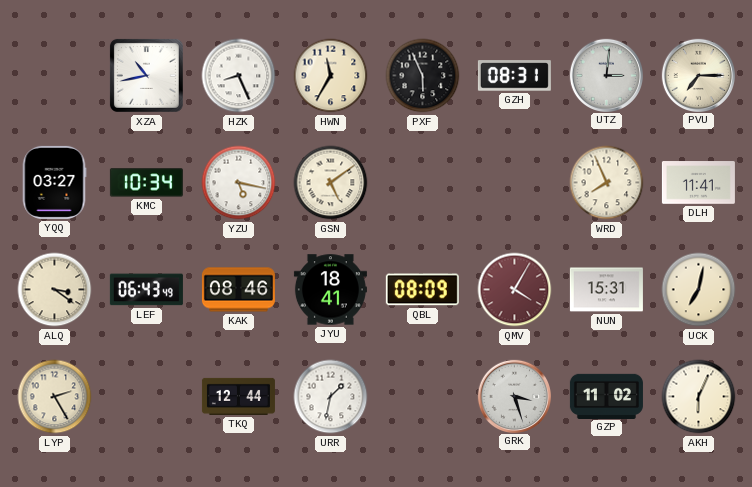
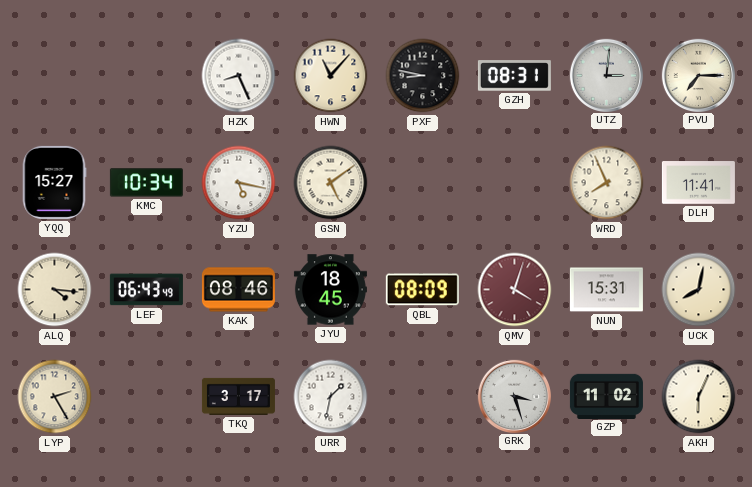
XZA: 10:43 -> none (146, 75)
HWN: 11:35 -> 11:07 (331, 76)
PXF: 5:56 -> 8:47 (423, 76)
YQQ: 03:27 -> 15:27 (54, 182)
ALQ: 3:21 -> 4:16 (55, 290)
JYU: 18:41 -> 18:45 (330, 290)
QMV: 4:05 -> 4:03 (515, 290)
UCK: 7:02 -> 8:02 (699, 290)
TKQ: 12:44 -> 3:17 (238, 396)
